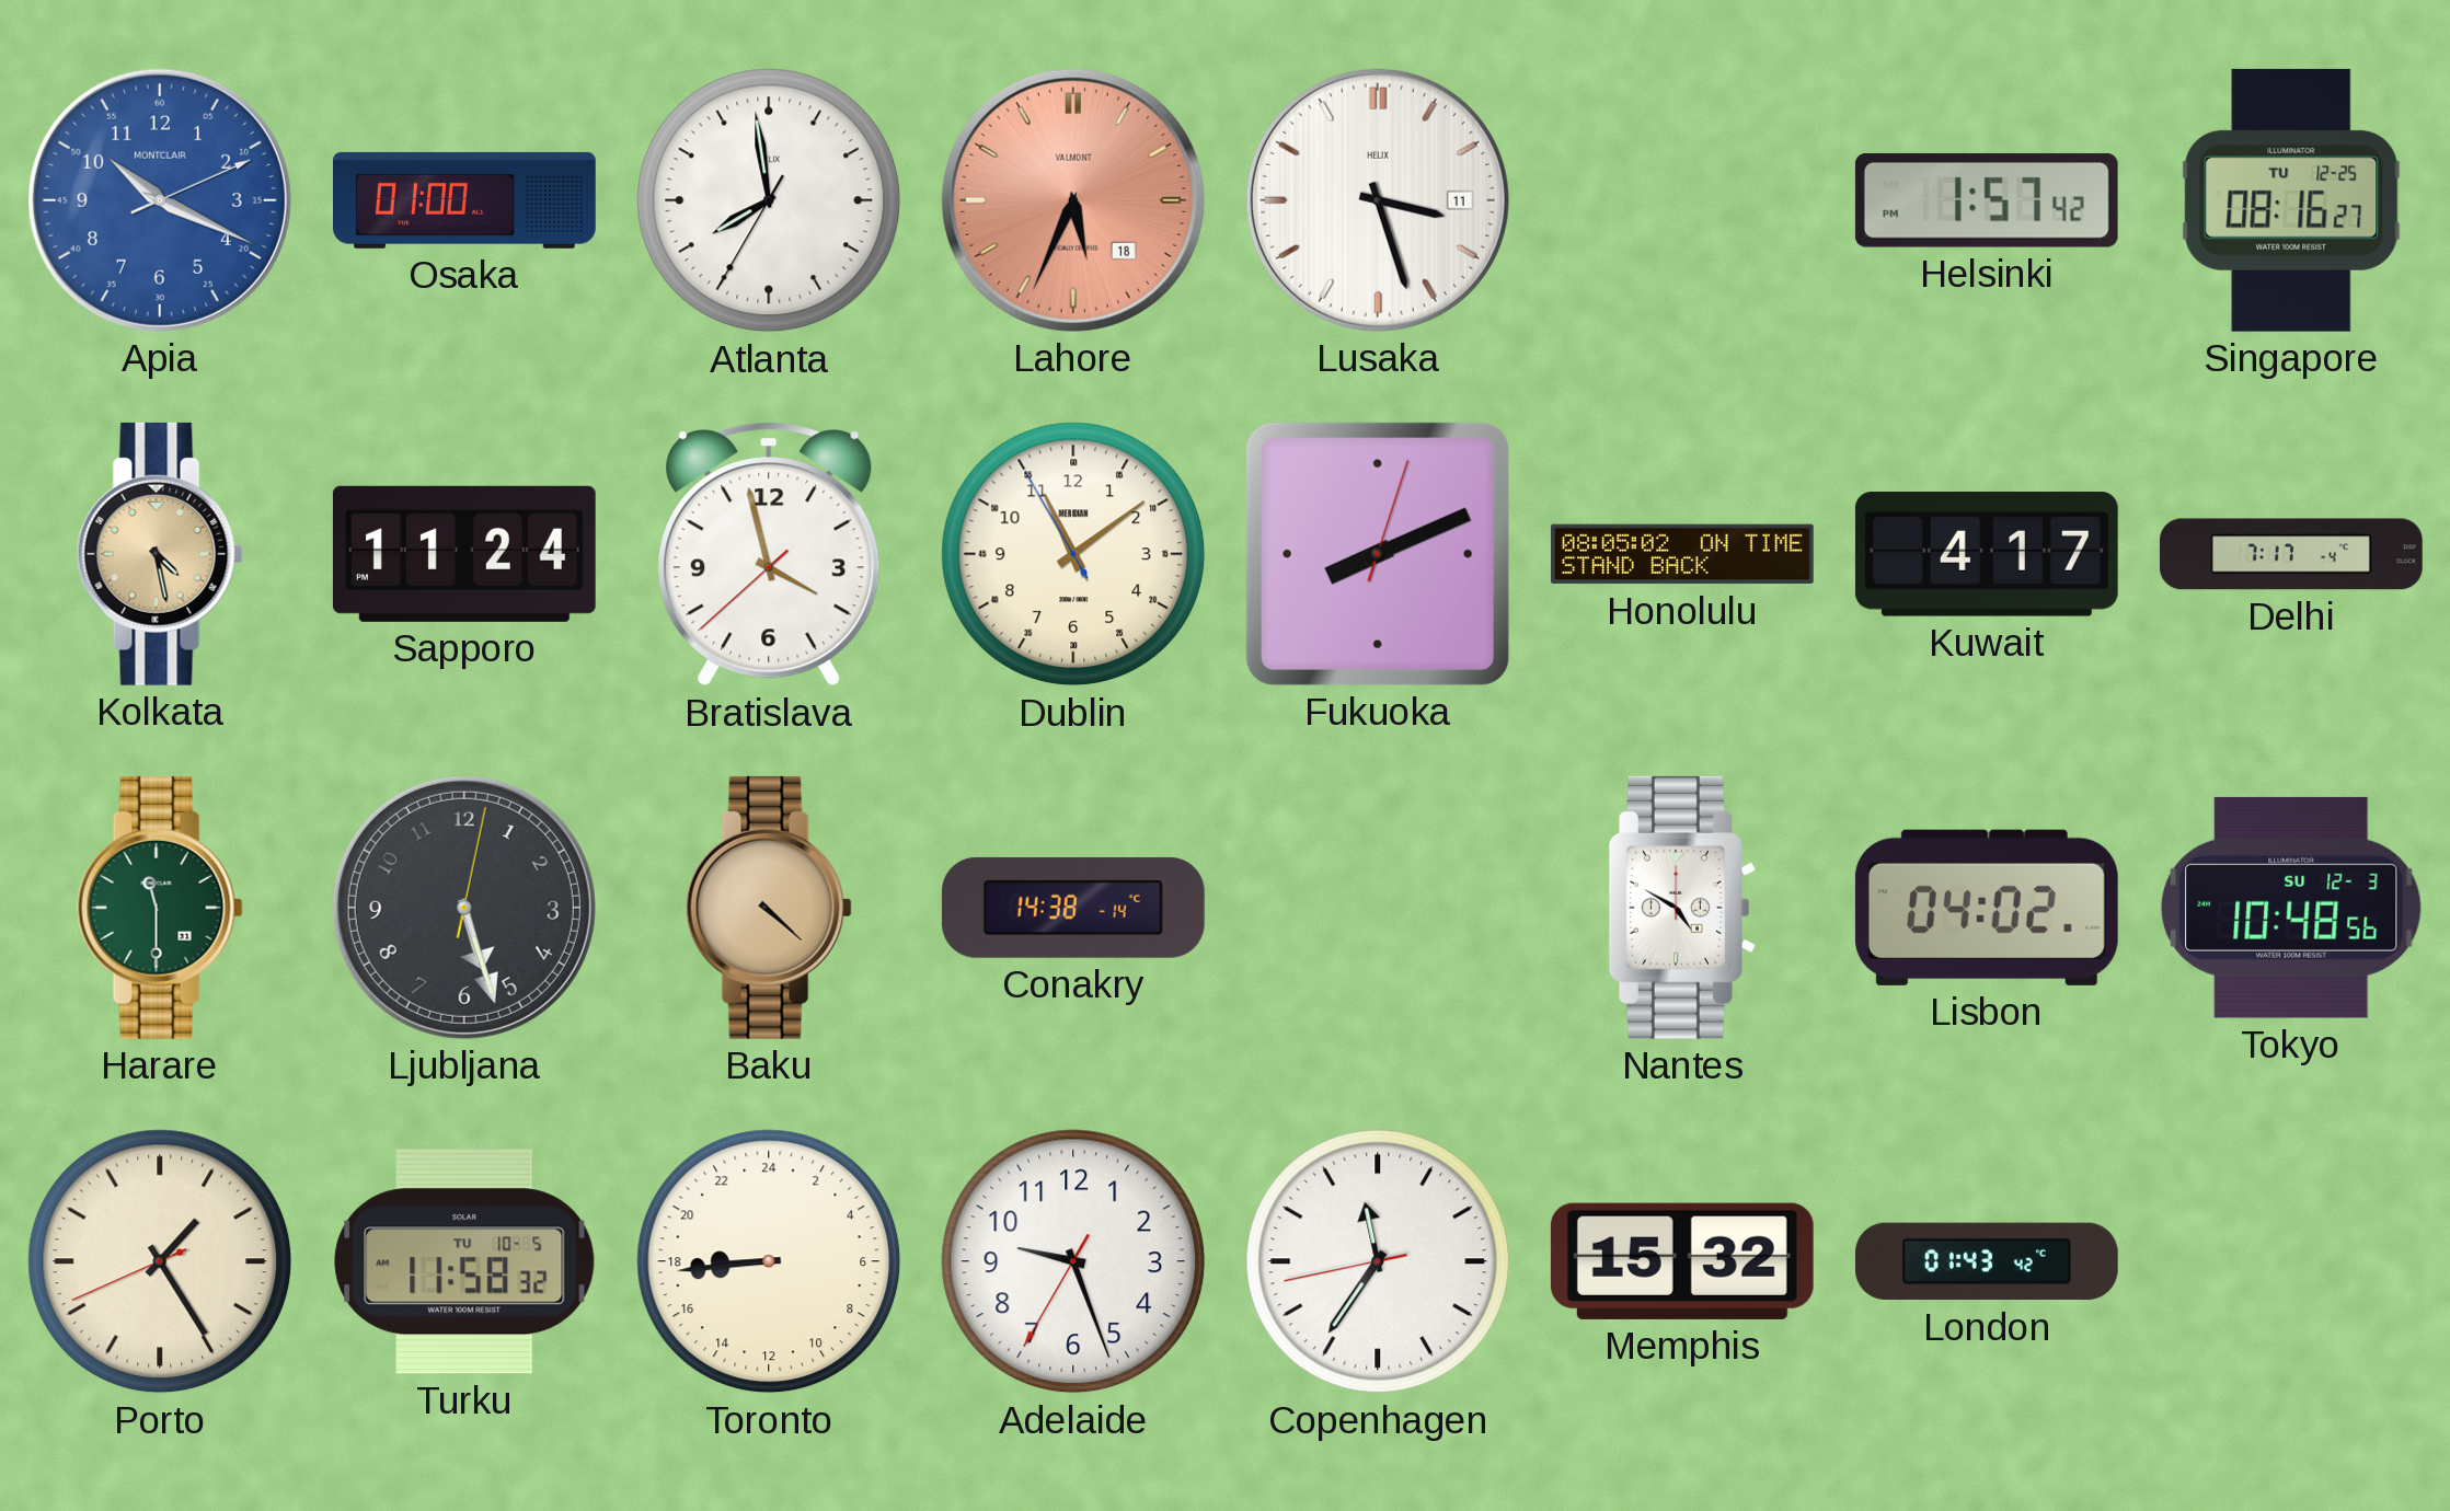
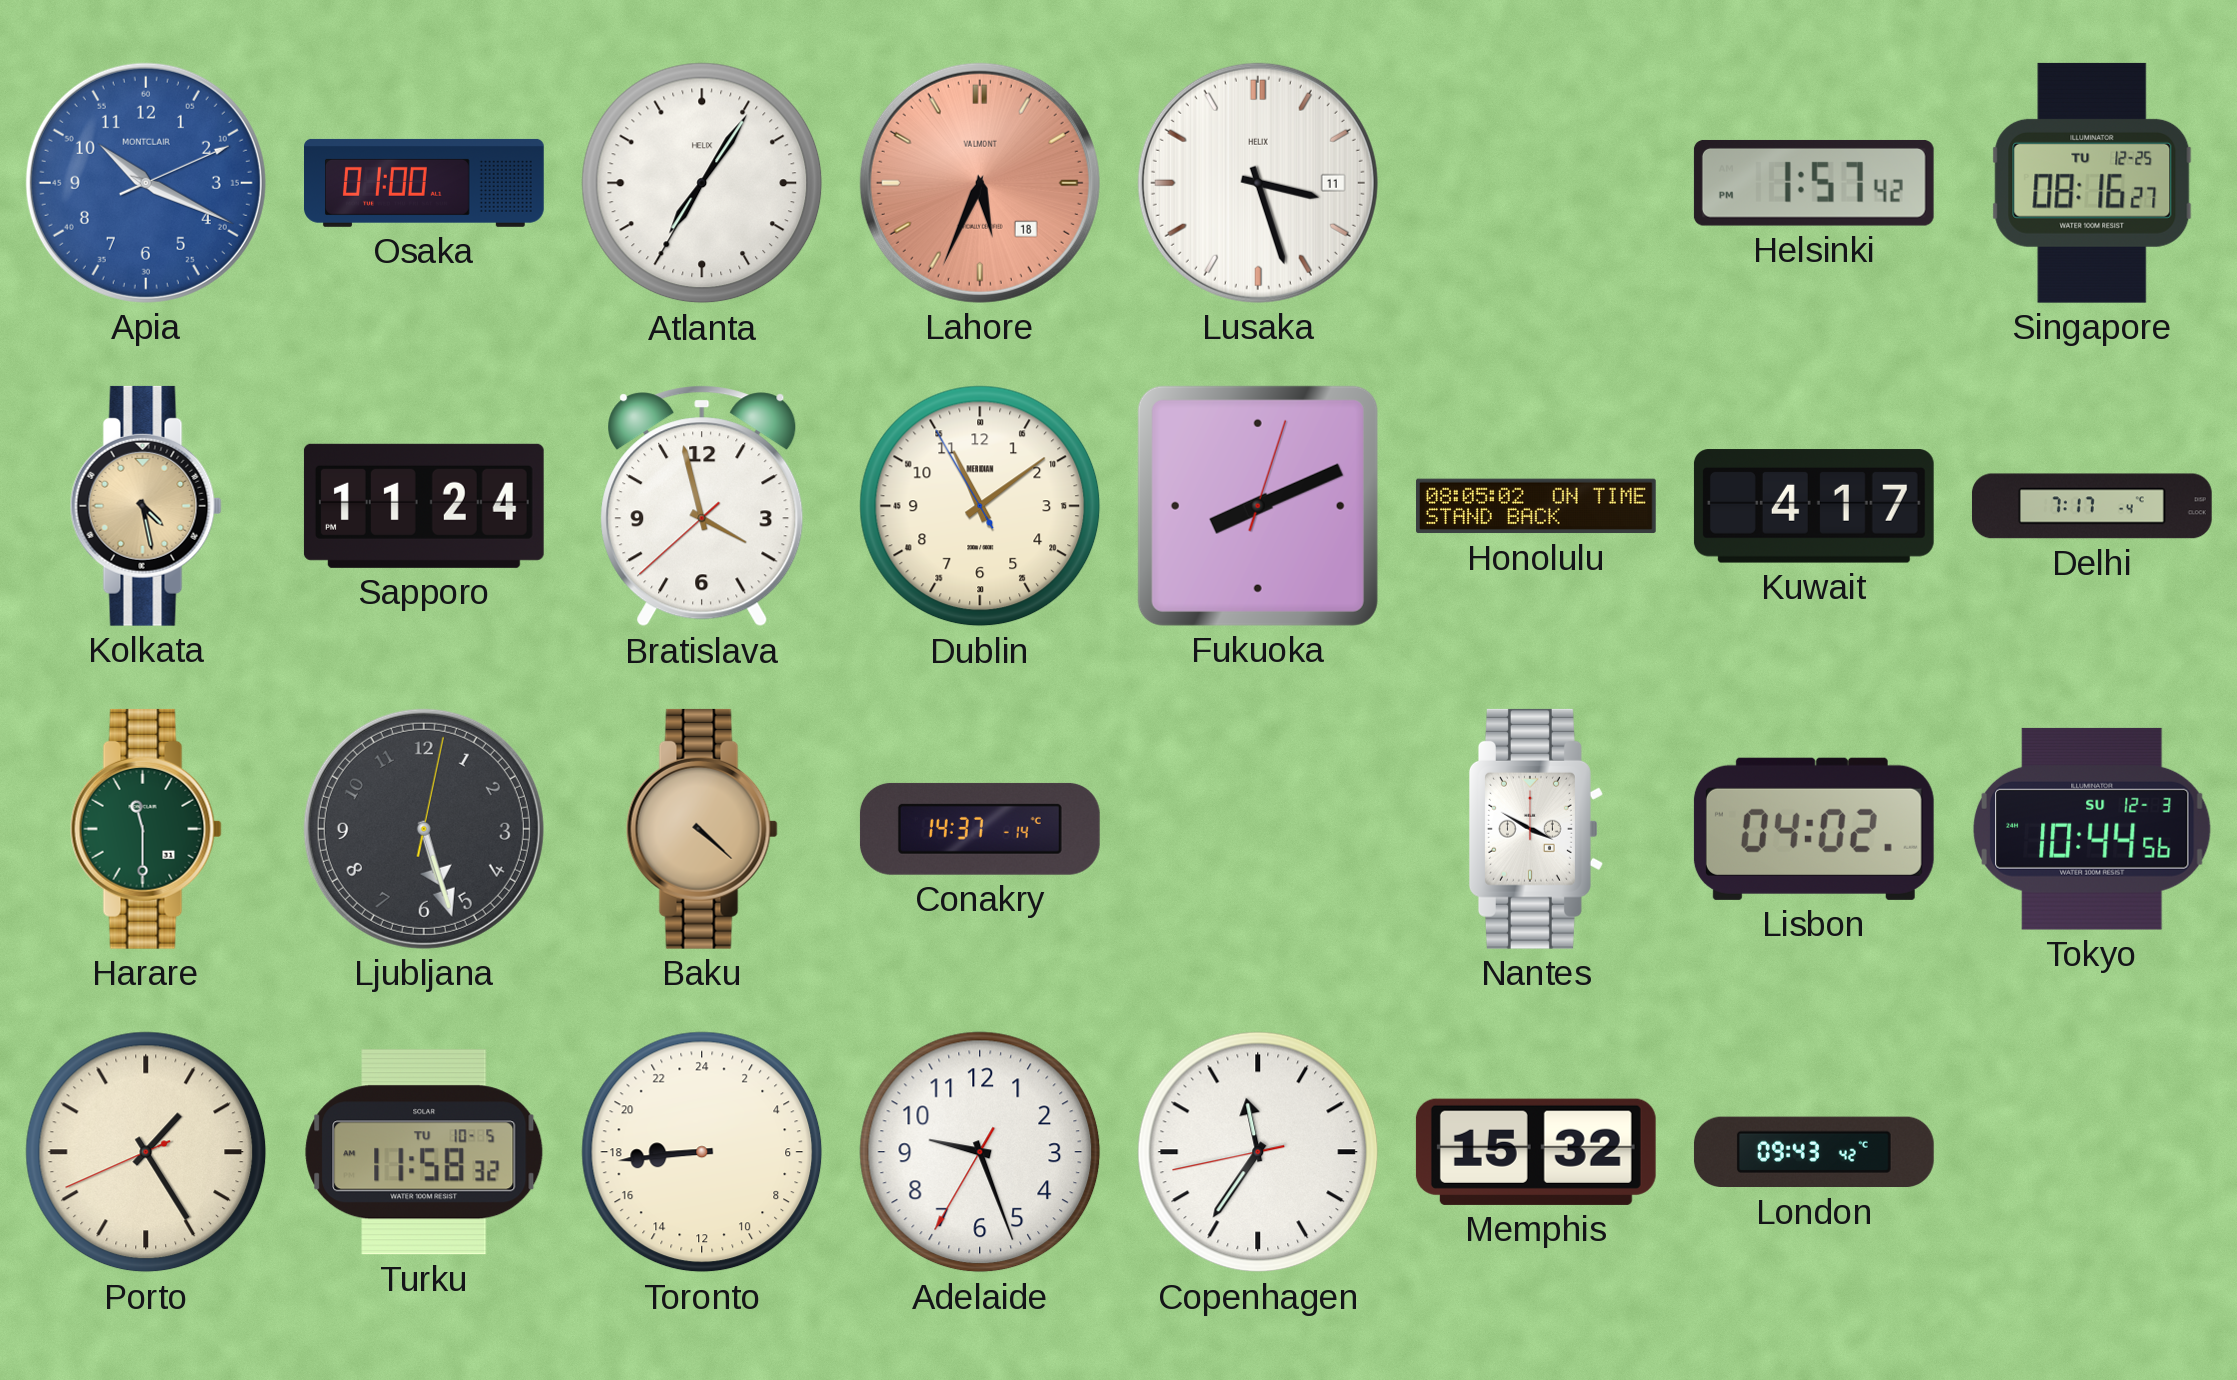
Atlanta: 7:58 -> 7:05 (702, 183)
Conakry: 14:38 -> 14:37 (980, 829)
Nantes: 4:50 -> 3:50 (1537, 829)
Tokyo: 10:48 -> 10:44 (2092, 829)
London: 01:43 -> 09:43 (1814, 1152)
